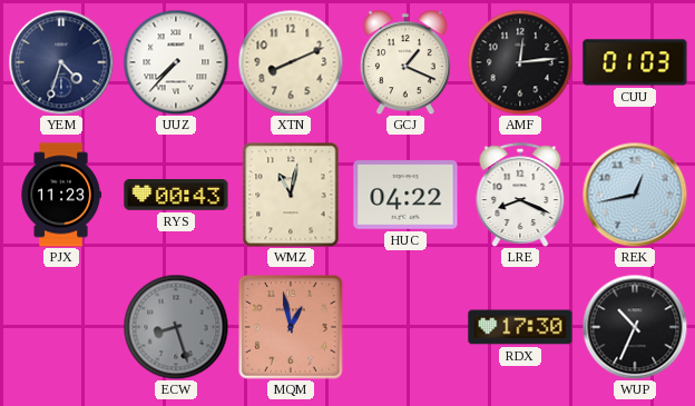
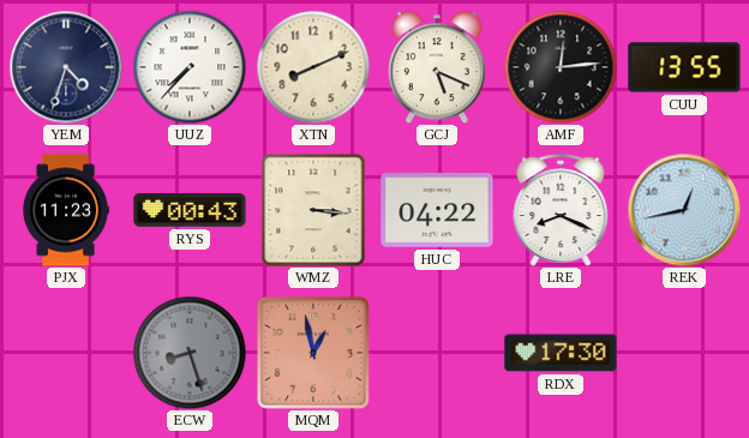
GCJ: 1:19 -> 5:19 (437, 67)
CUU: 01:03 -> 13:55 (684, 67)
WMZ: 11:02 -> 3:16 (313, 210)
WUP: 10:34 -> none (635, 327)
